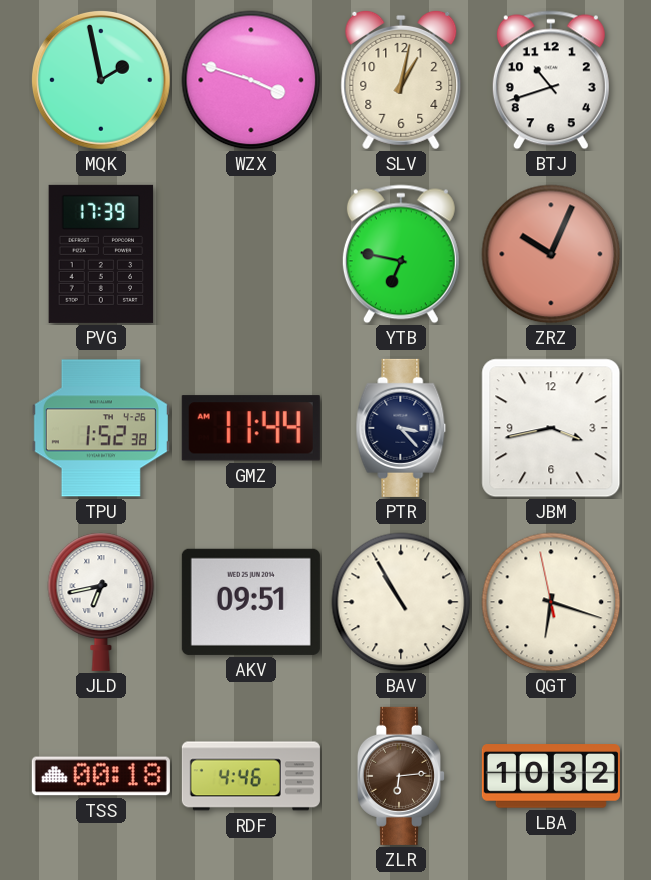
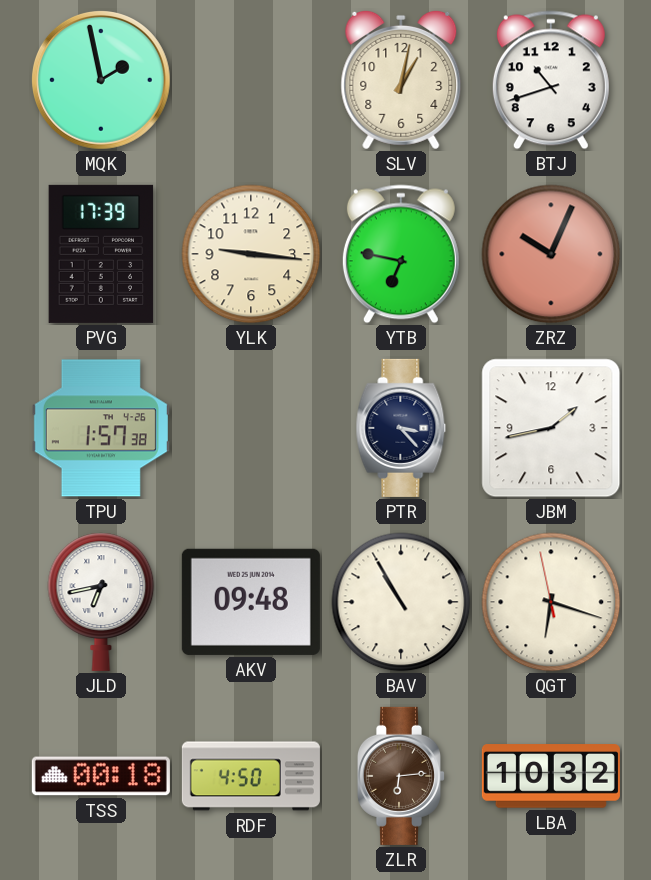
WZX: 3:48 -> none (251, 80)
YLK: none -> 9:16 (251, 254)
TPU: 1:52 -> 1:57 (101, 428)
GMZ: 11:44 -> none (251, 428)
JBM: 3:43 -> 1:43 (551, 428)
AKV: 09:51 -> 09:48 (251, 602)
RDF: 4:46 -> 4:50 (251, 776)
